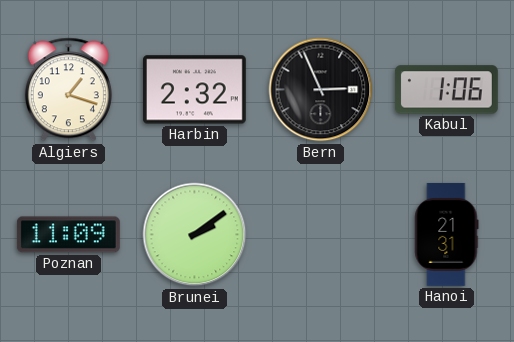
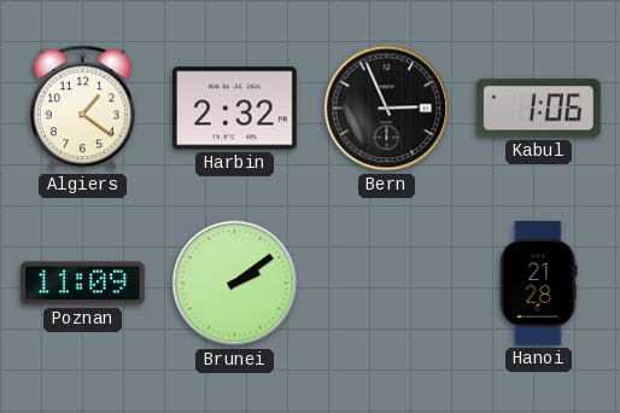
Algiers: 1:18 -> 1:21 (82, 109)
Hanoi: 21:31 -> 21:28 (539, 284)
